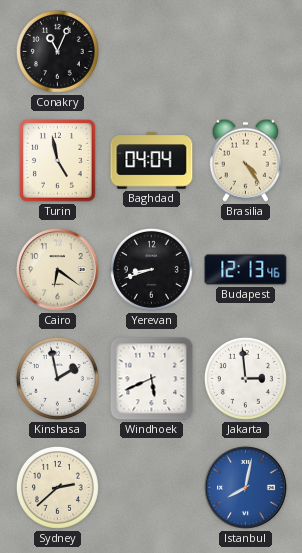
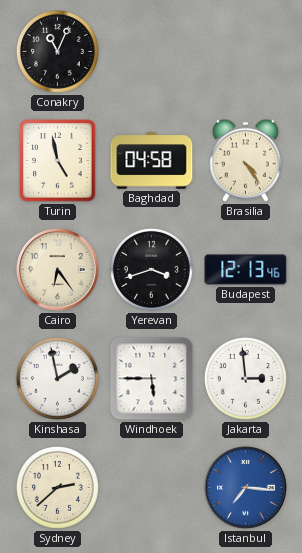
Baghdad: 04:04 -> 04:58 (152, 161)
Cairo: 6:21 -> 6:24 (58, 270)
Yerevan: 8:42 -> 3:42 (151, 269)
Windhoek: 5:41 -> 5:45 (152, 379)
Istanbul: 8:02 -> 7:16 (246, 488)
